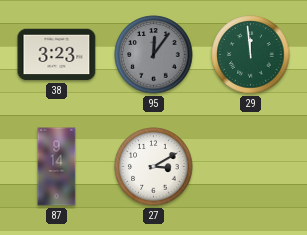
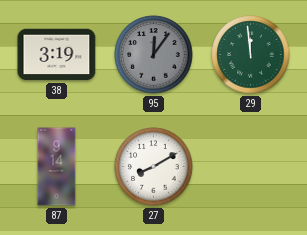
38: 3:23 -> 3:19 (57, 55)
27: 3:10 -> 8:10 (154, 167)
